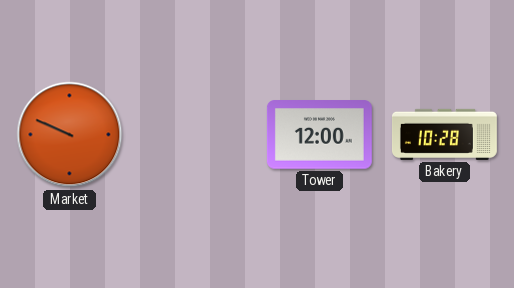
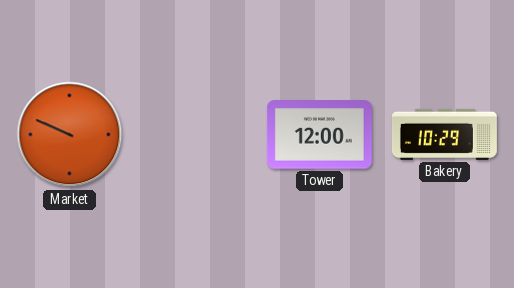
Bakery: 10:28 -> 10:29 (444, 134)
